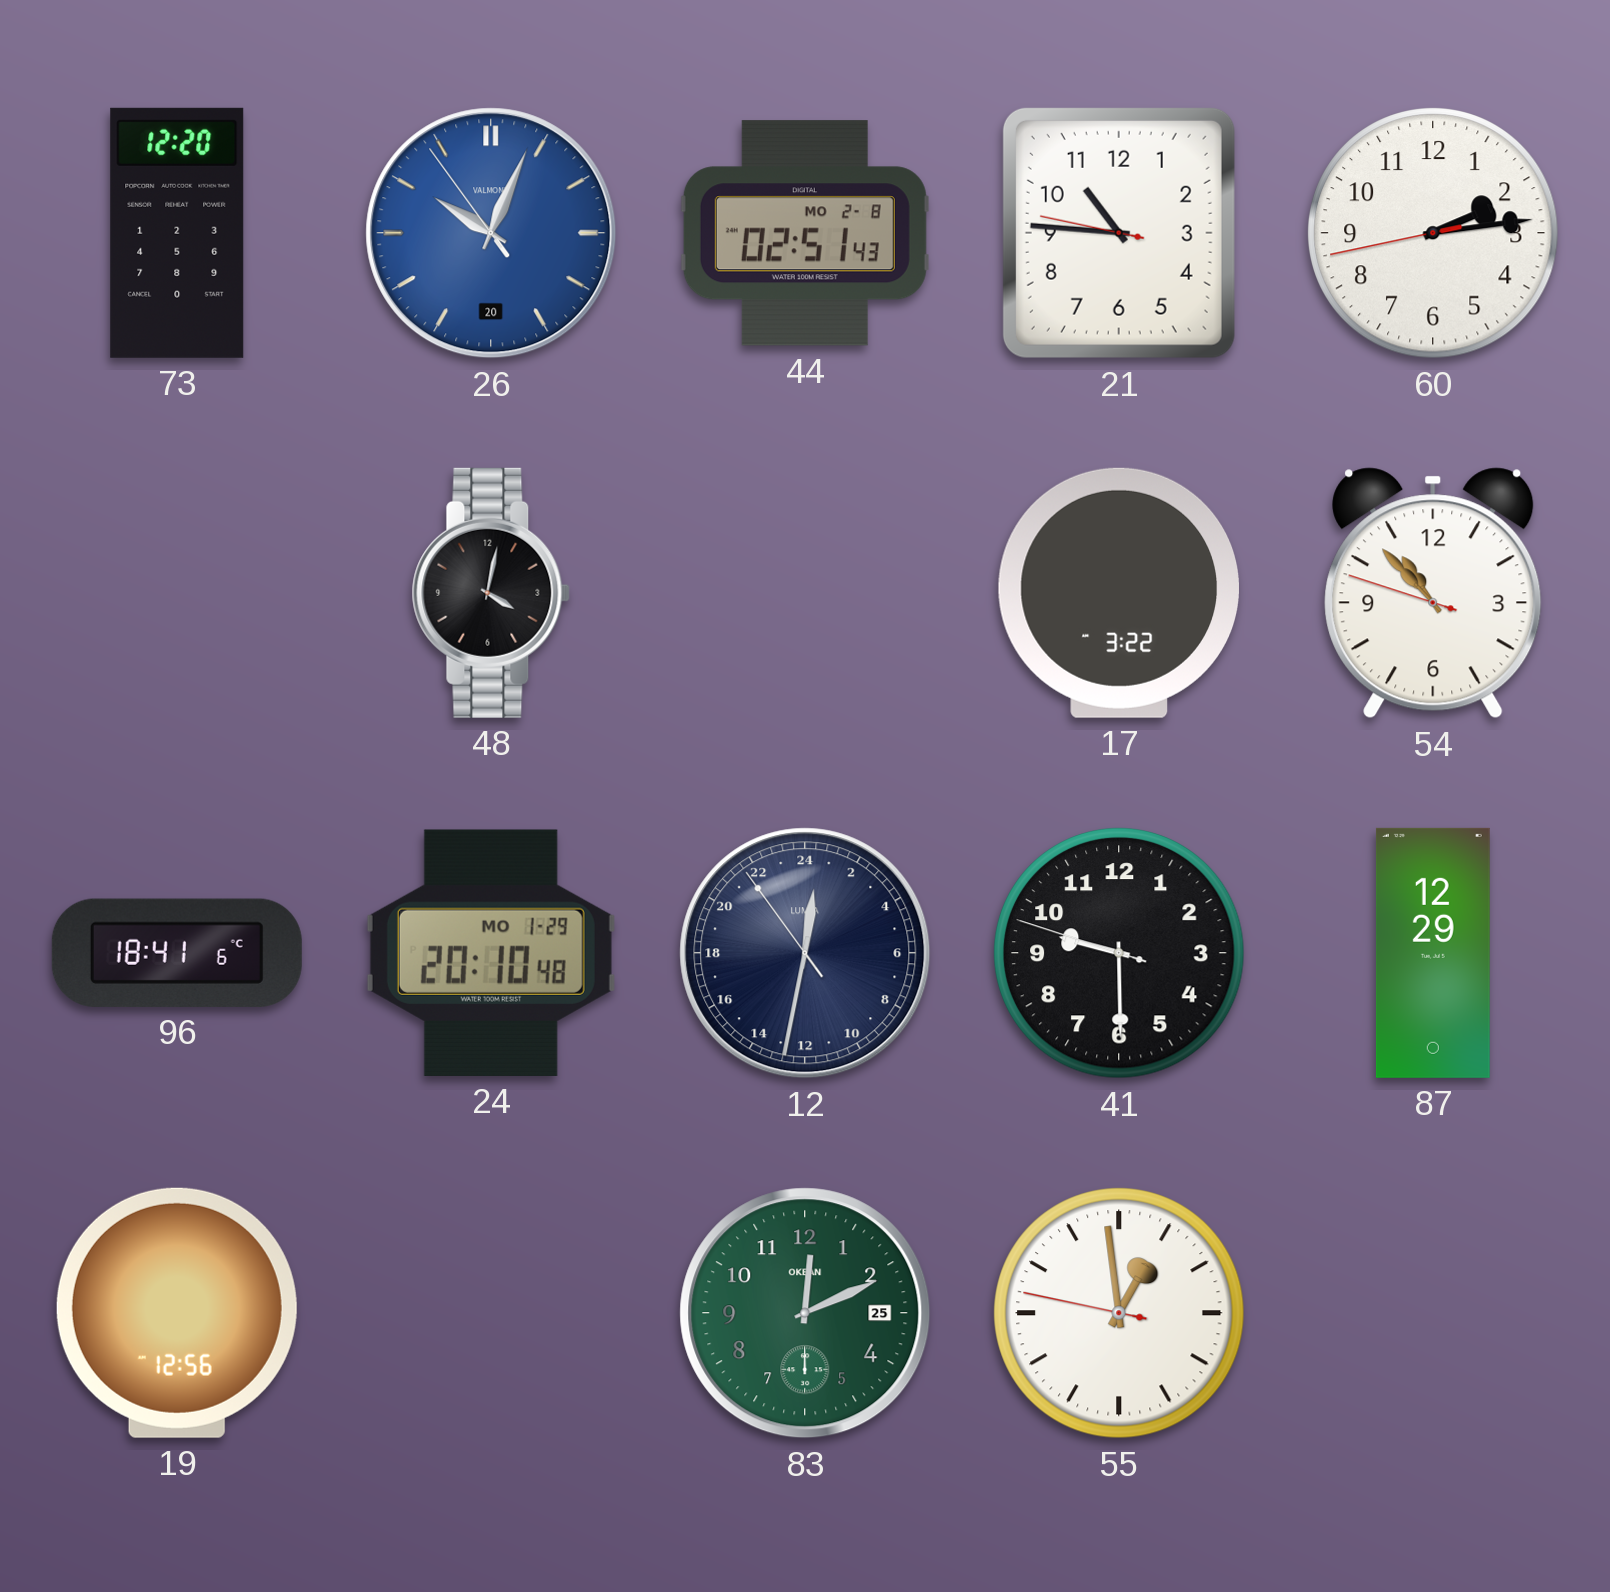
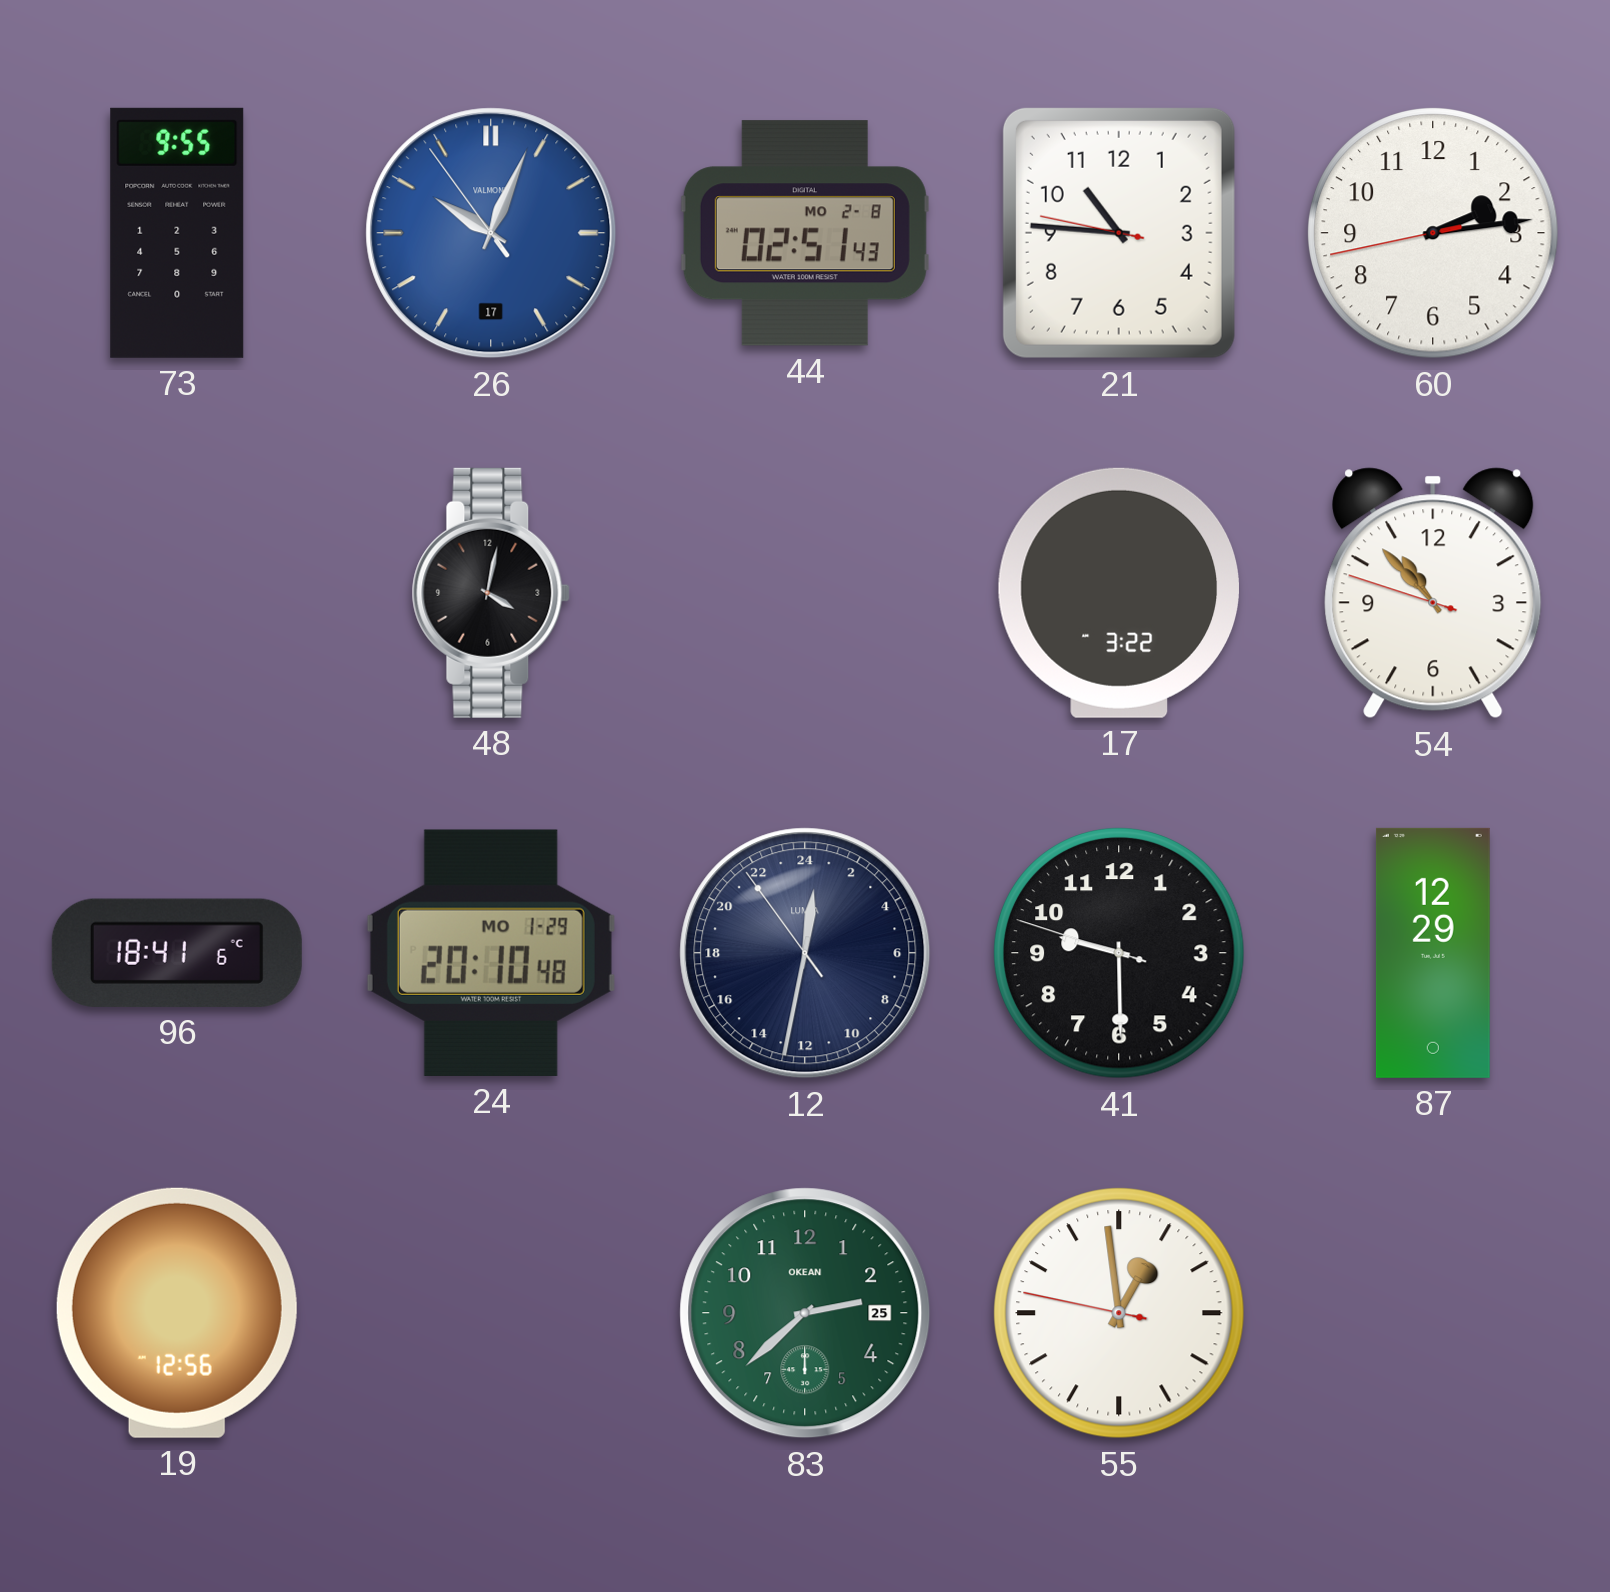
73: 12:20 -> 9:55 (177, 233)
26 date: 20 -> 17 (491, 233)
83: 12:11 -> 2:38 (805, 1313)
